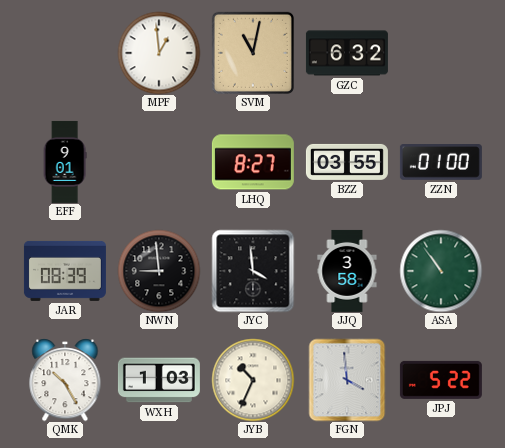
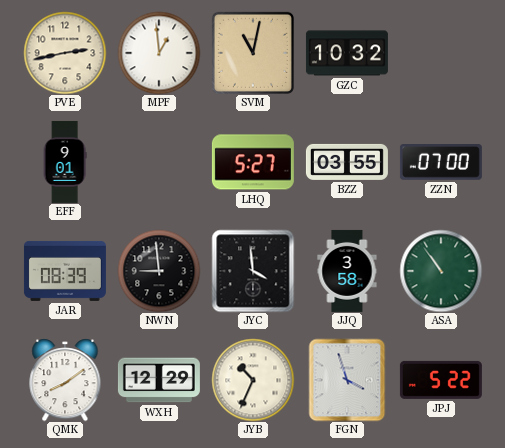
PVE: none -> 2:43 (65, 53)
GZC: 6:32 -> 10:32 (347, 53)
LHQ: 8:27 -> 5:27 (253, 162)
ZZN: 01:00 -> 07:00 (441, 163)
QMK: 10:25 -> 8:09 (65, 380)
WXH: 1:03 -> 12:29 (159, 380)
FGN: 3:59 -> 3:57 (347, 380)
